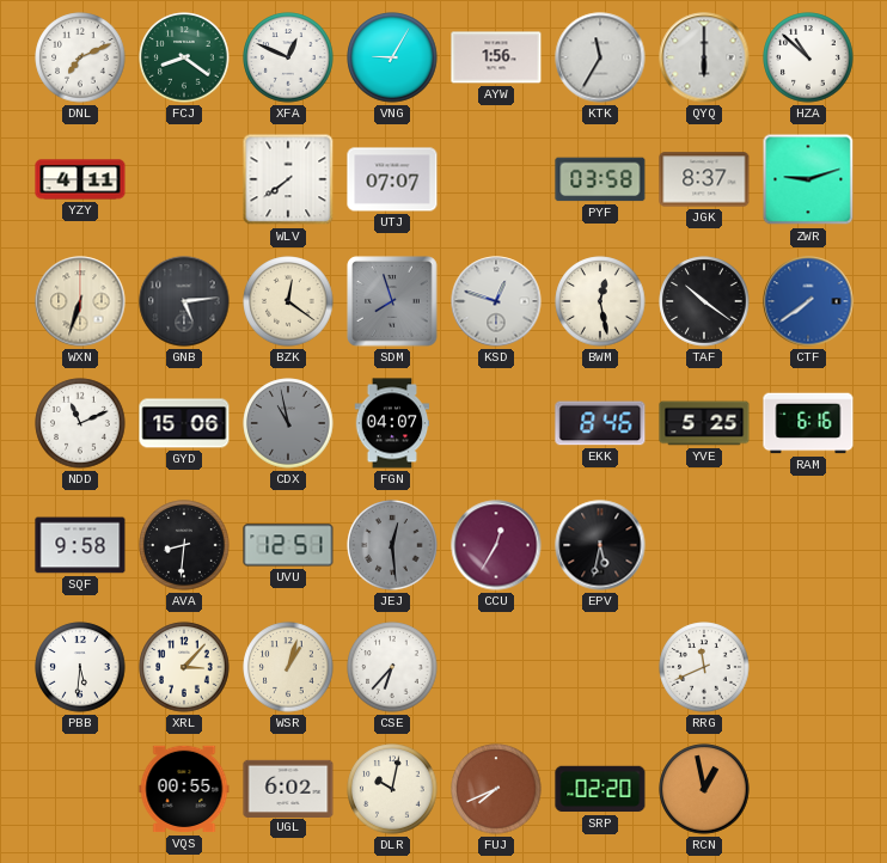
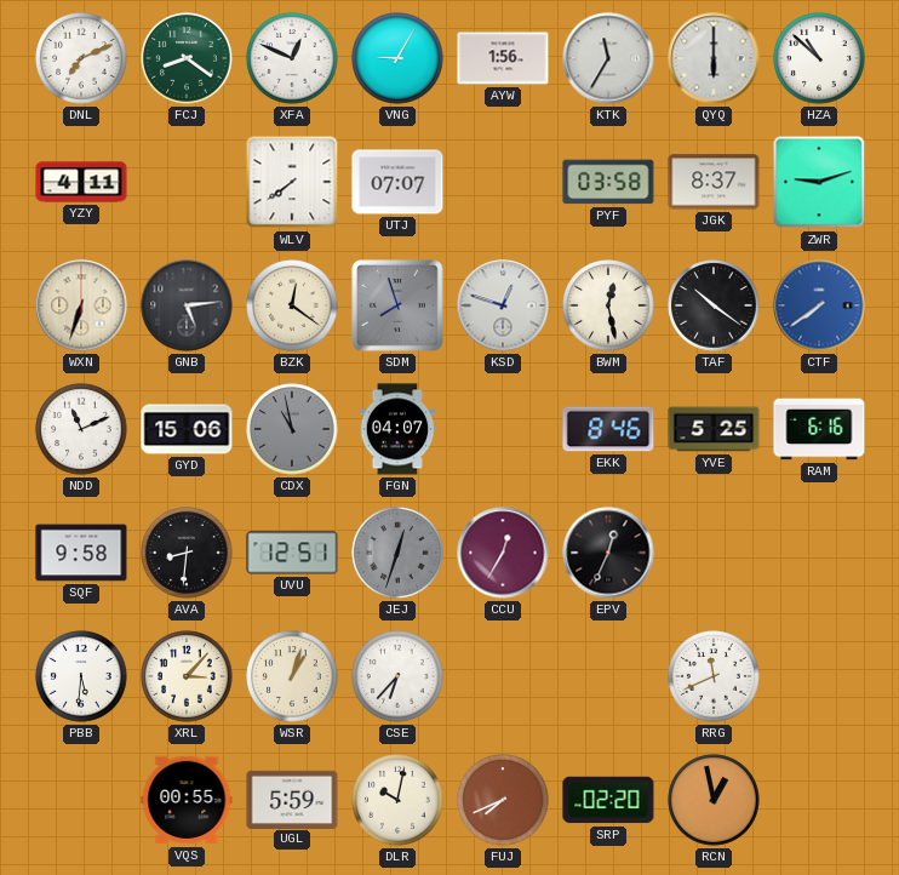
JEJ: 12:29 -> 12:33 (397, 553)
EPV: 5:32 -> 12:34 (608, 553)
UGL: 6:02 -> 5:59 (292, 799)
